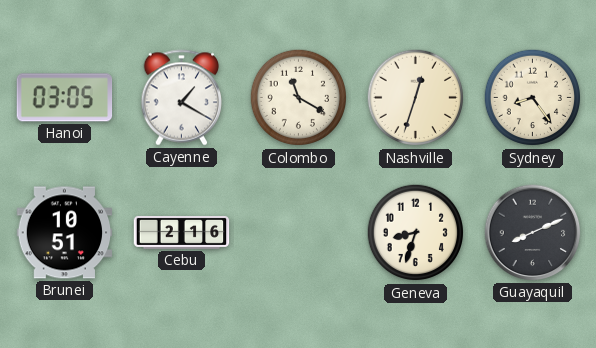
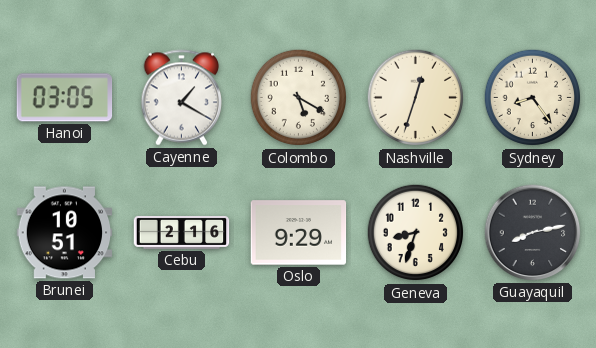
Colombo: 11:20 -> 5:20 (299, 98)
Oslo: none -> 9:29 (299, 233)
Guayaquil: 8:11 -> 8:13 (533, 233)
